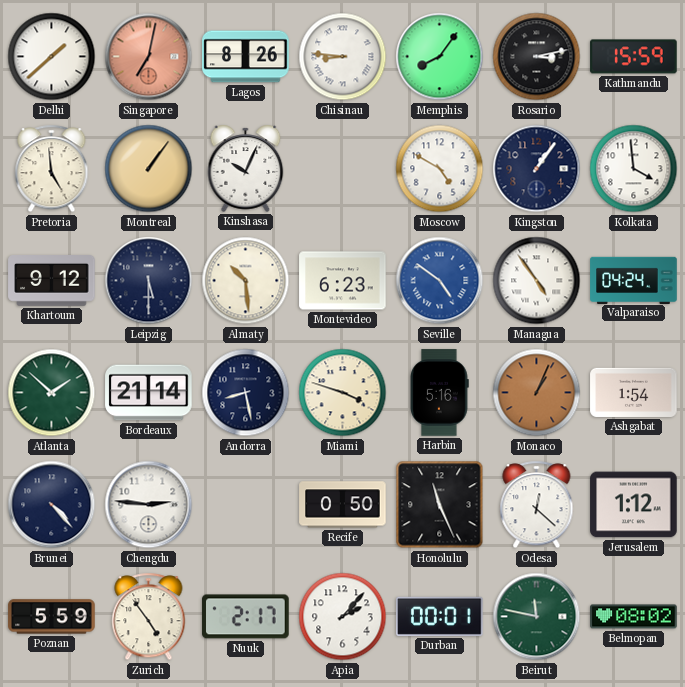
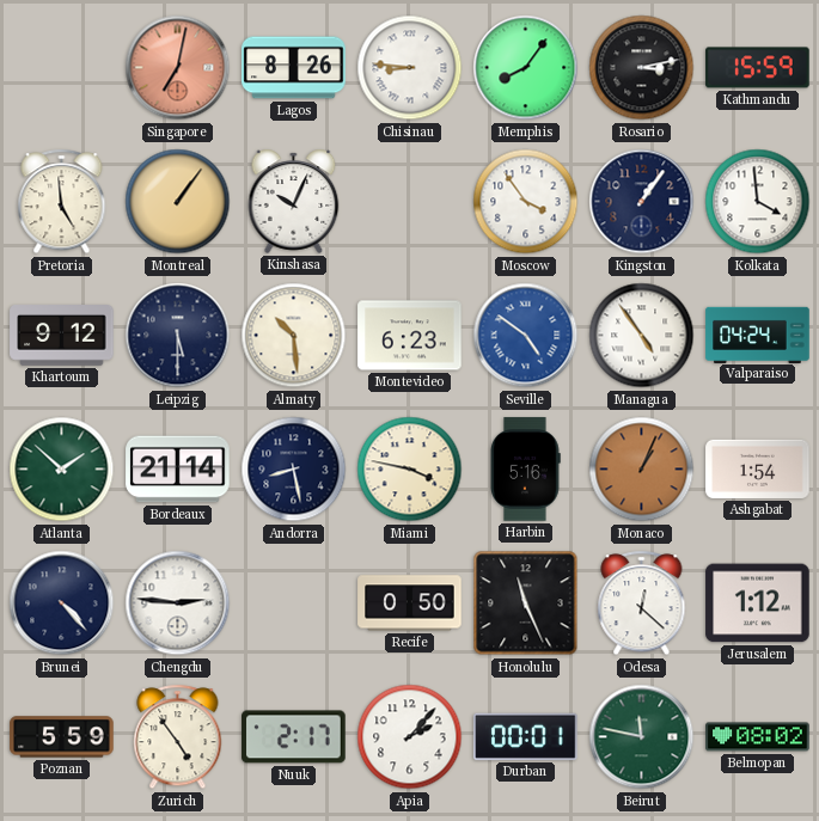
Delhi: 1:38 -> none (52, 57)
Moscow: 4:50 -> 3:54 (526, 202)
Miami: 3:48 -> 3:47 (410, 470)
